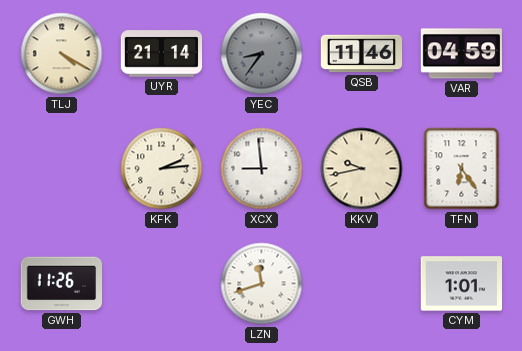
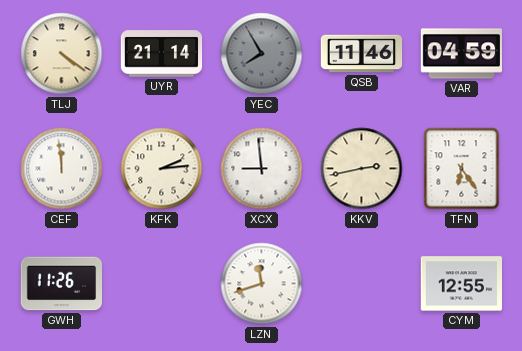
TLJ: 4:20 -> 4:21 (62, 54)
YEC: 8:36 -> 7:55 (262, 54)
CEF: none -> 11:59 (62, 169)
KKV: 9:43 -> 2:43 (362, 169)
CYM: 1:01 -> 12:55 (461, 284)
